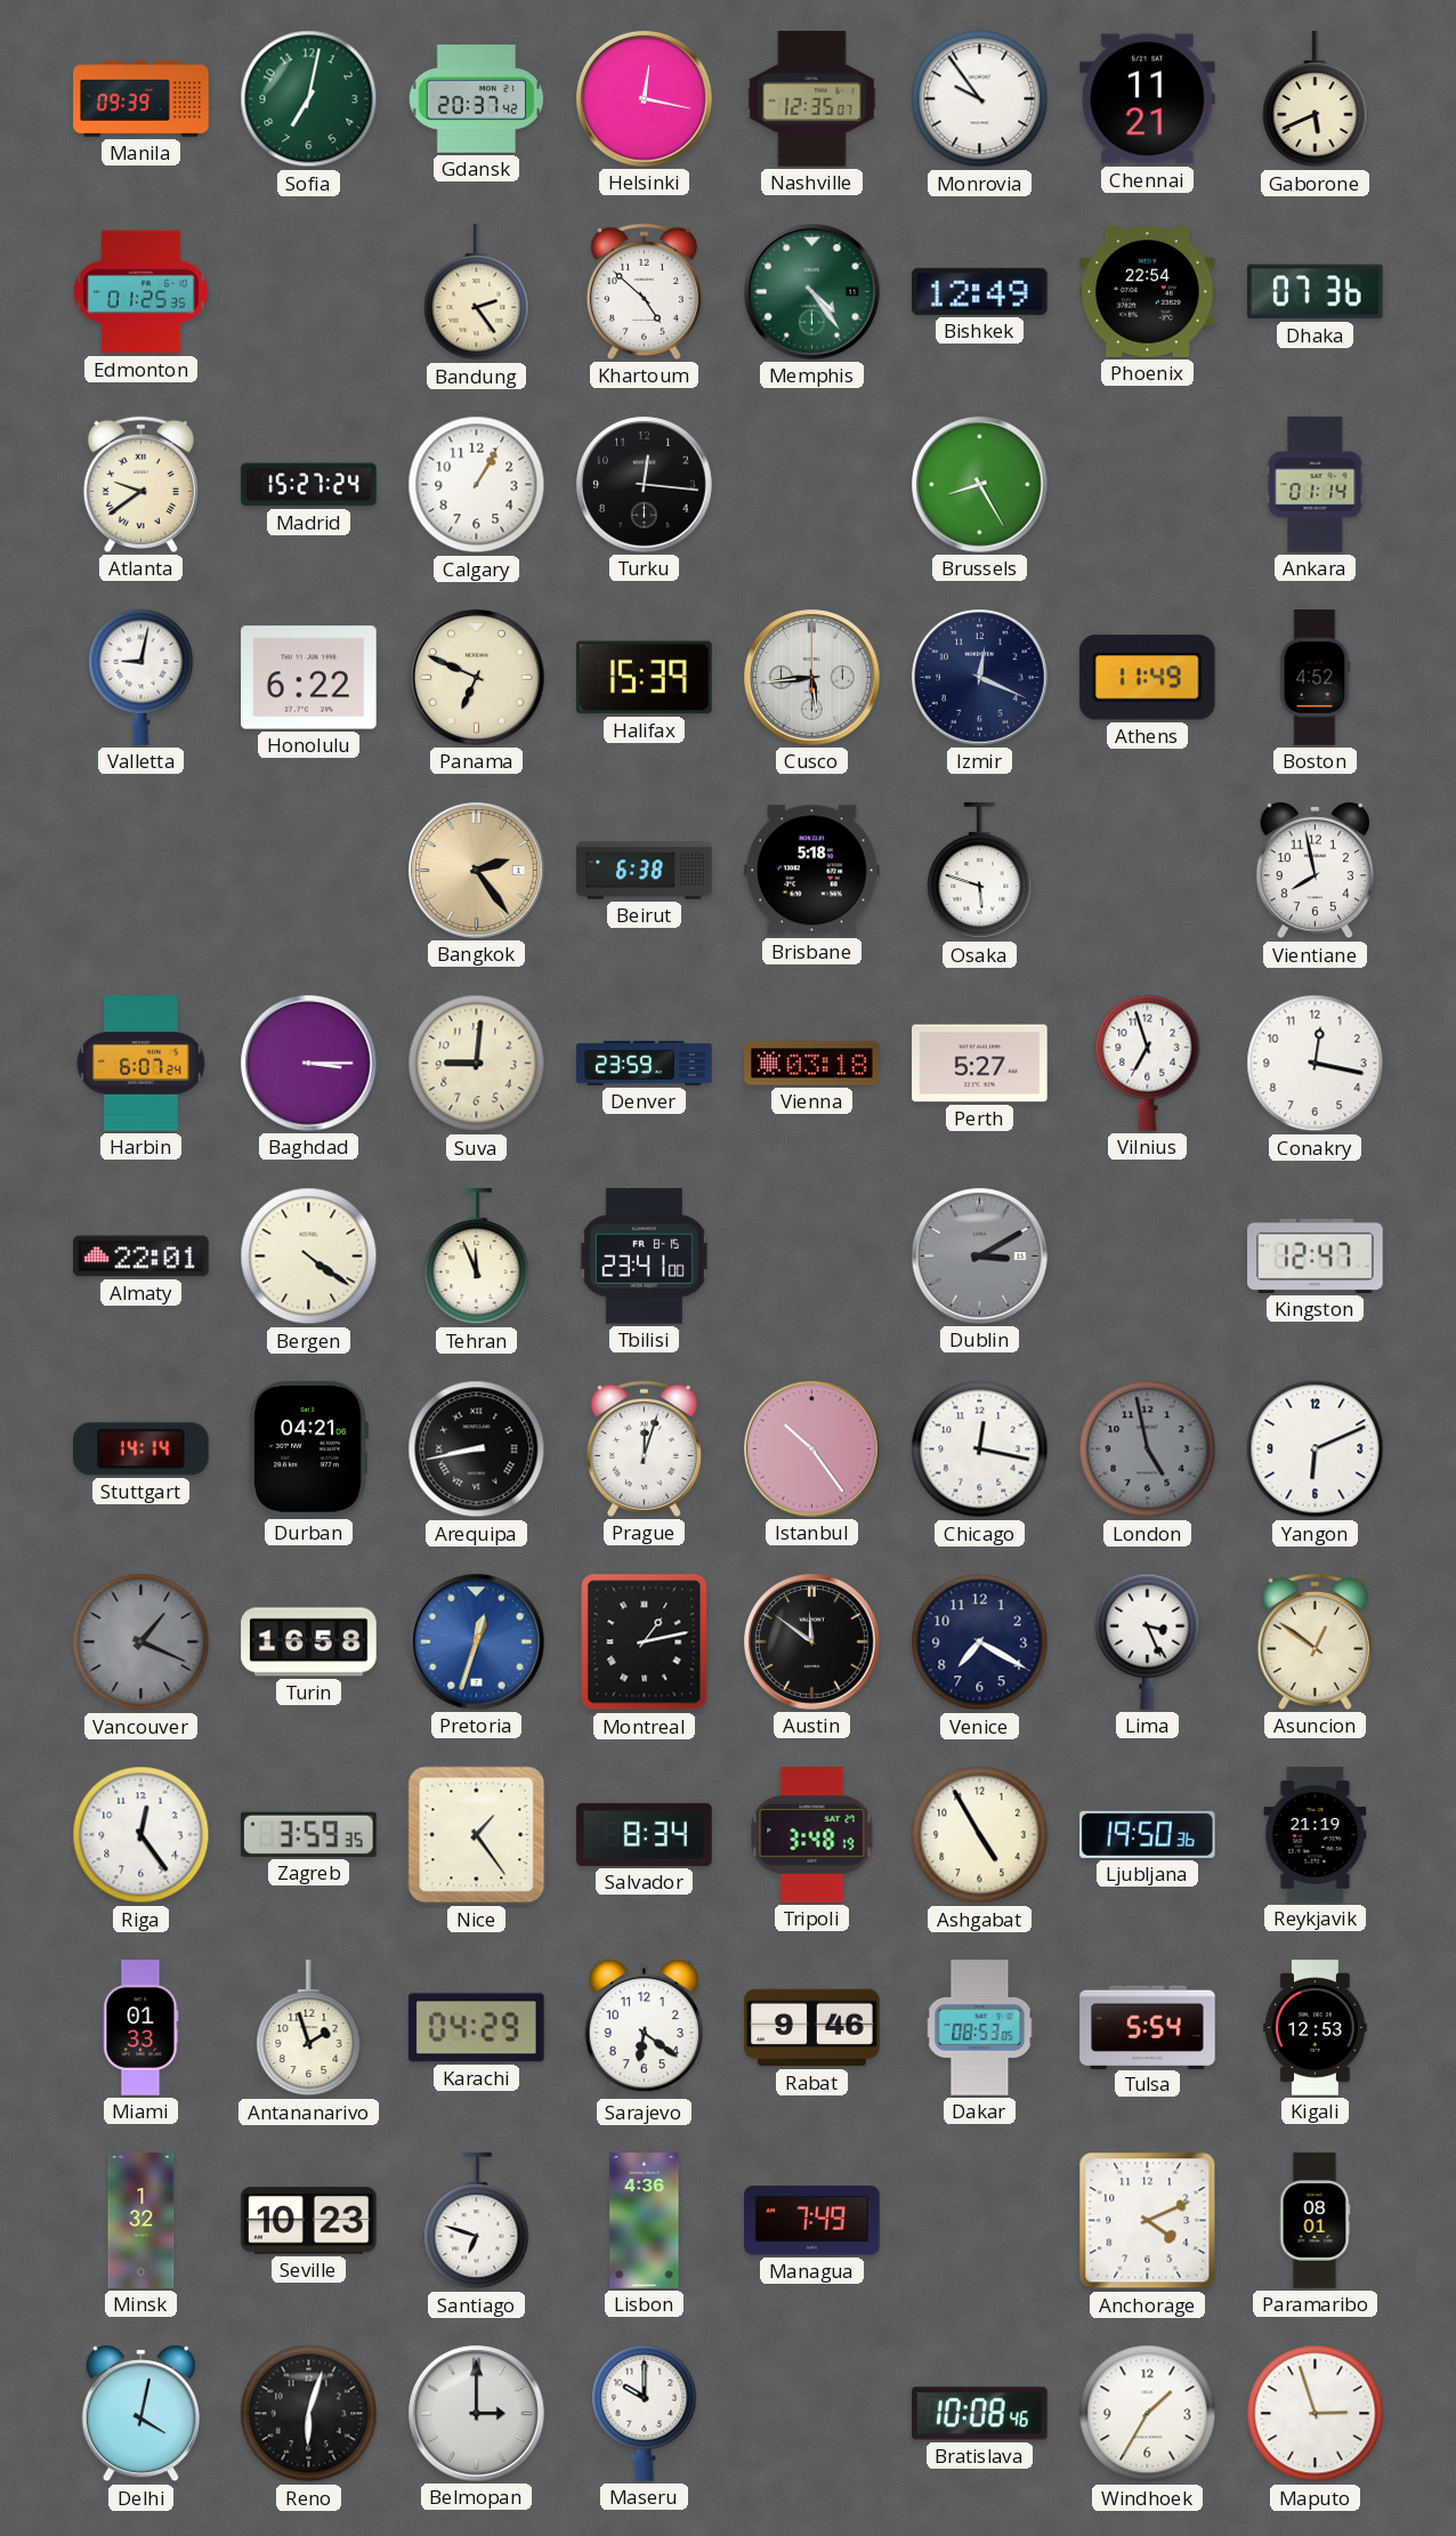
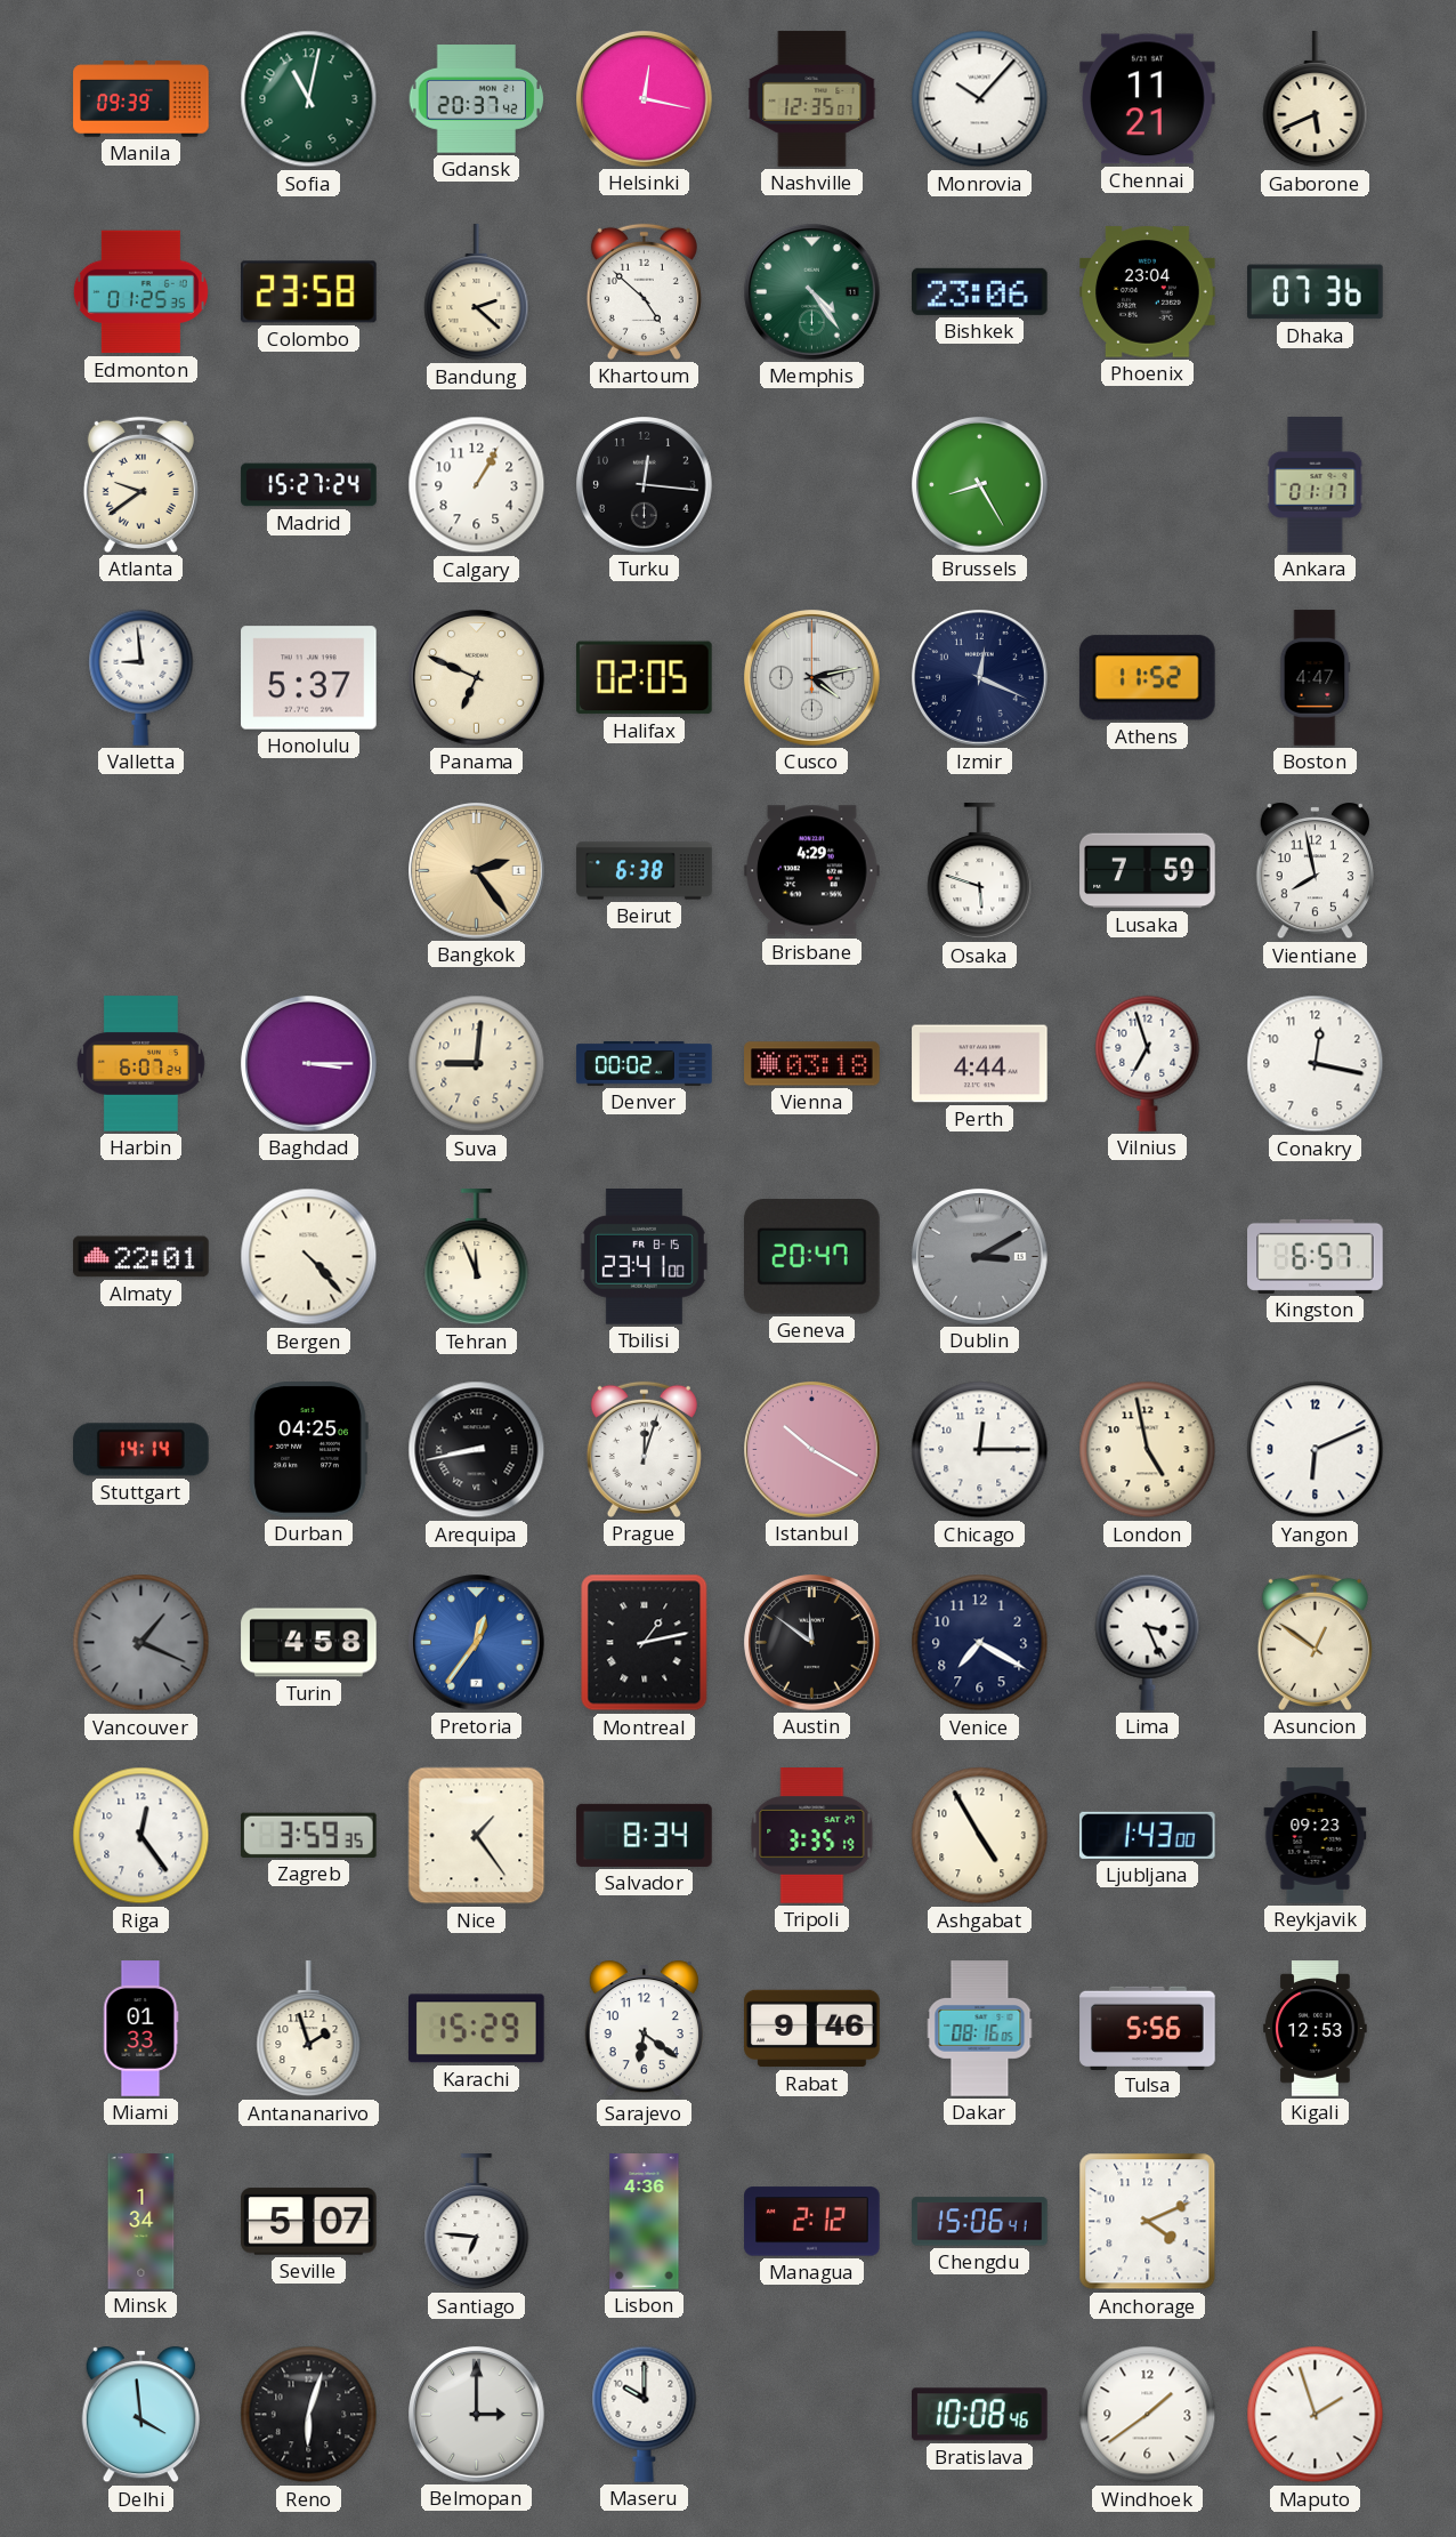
Sofia: 7:02 -> 11:02 (309, 99)
Monrovia: 9:54 -> 10:07 (980, 99)
Colombo: none -> 23:58 (309, 292)
Bandung: 2:24 -> 2:22 (477, 292)
Bishkek: 12:49 -> 23:06 (980, 291)
Phoenix: 22:54 -> 23:04 (1148, 292)
Ankara: 01:14 -> 01:17 (1316, 485)
Valletta: 9:02 -> 8:59 (141, 677)
Honolulu: 6:22 -> 5:37 (309, 678)
Halifax: 15:39 -> 02:05 (645, 678)
Cusco: 5:44 -> 4:13 (812, 678)
Athens: 11:49 -> 11:52 (1147, 678)
Boston: 4:52 -> 4:47 (1315, 678)
Brisbane: 5:18 -> 4:29 (812, 871)
Lusaka: none -> 7:59 (1148, 871)
Denver: 23:59 -> 00:02 (645, 1064)
Perth: 5:27 -> 4:44 (980, 1064)
Bergen: 4:21 -> 4:23 (309, 1257)
Geneva: none -> 20:47 (812, 1257)
Kingston: 12:47 -> 6:57 (1316, 1256)
Durban: 04:21 -> 04:25 (308, 1450)
Istanbul: 10:24 -> 10:20 (812, 1450)
Chicago: 12:17 -> 12:15 (980, 1450)
London dial: grey -> cream (1148, 1450)
Turin: 16:58 -> 4:58 (309, 1643)
Pretoria: 12:33 -> 12:36 (477, 1643)
Tripoli: 3:48 -> 3:35 (812, 1836)
Ljubljana: 19:50 -> 1:43 (1148, 1835)
Reykjavik: 21:19 -> 09:23 (1316, 1836)
Karachi: 04:29 -> 15:29 (476, 2029)
Dakar: 08:53 -> 08:16 (980, 2029)
Tulsa: 5:54 -> 5:56 (1148, 2028)
Minsk: 1:32 -> 1:34 (141, 2222)
Seville: 10:23 -> 5:07 (309, 2222)
Santiago: 6:48 -> 6:46 (477, 2222)
Managua: 7:49 -> 2:12 (812, 2222)
Chengdu: none -> 15:06 (980, 2222)
Paramaribo: 08:01 -> none (1315, 2221)
Delhi: 4:02 -> 3:59 (140, 2416)
Windhoek: 1:35 -> 1:39 (1148, 2415)
Maputo: 2:57 -> 1:57 (1316, 2415)
